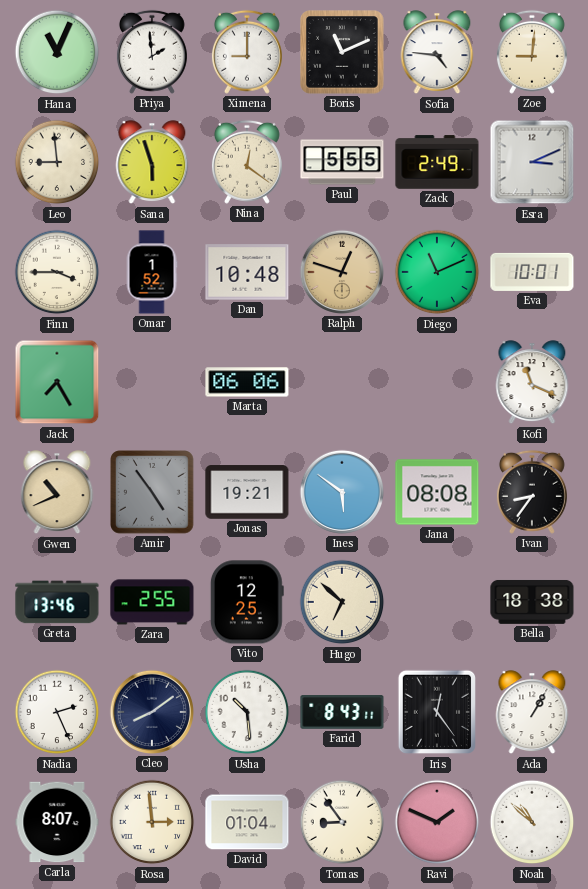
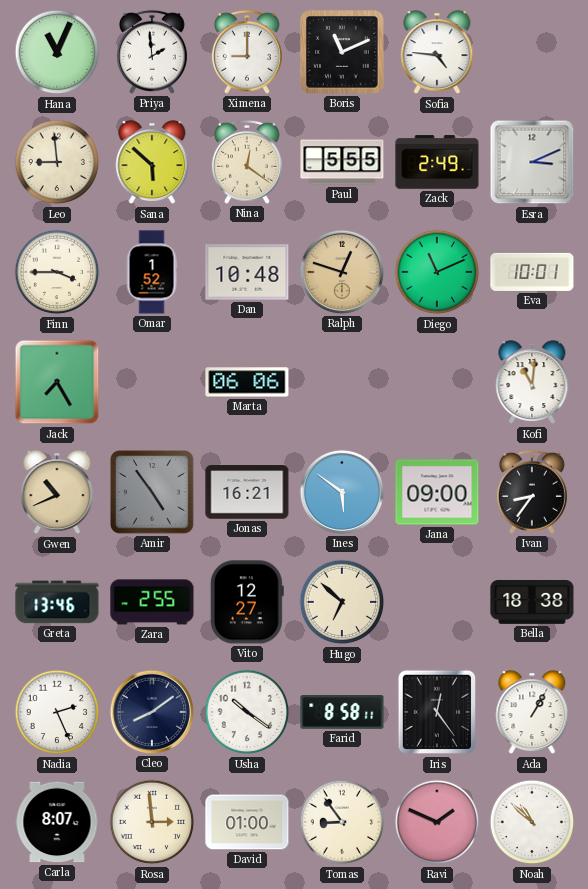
Zoe: 9:01 -> none (532, 52)
Sana: 5:57 -> 5:52 (152, 163)
Kofi: 11:19 -> 11:01 (532, 383)
Jonas: 19:21 -> 16:21 (247, 492)
Jana: 08:08 -> 09:00 (437, 492)
Vito: 12:25 -> 12:27 (247, 602)
Usha: 10:29 -> 10:21 (247, 712)
Farid: 8:43 -> 8:58 (342, 713)
David: 01:04 -> 01:00 (247, 822)
